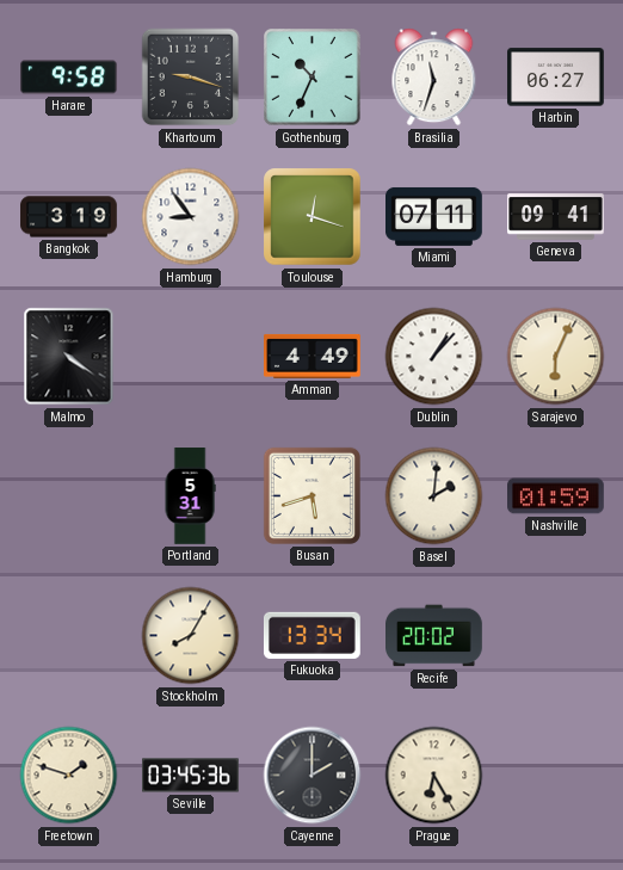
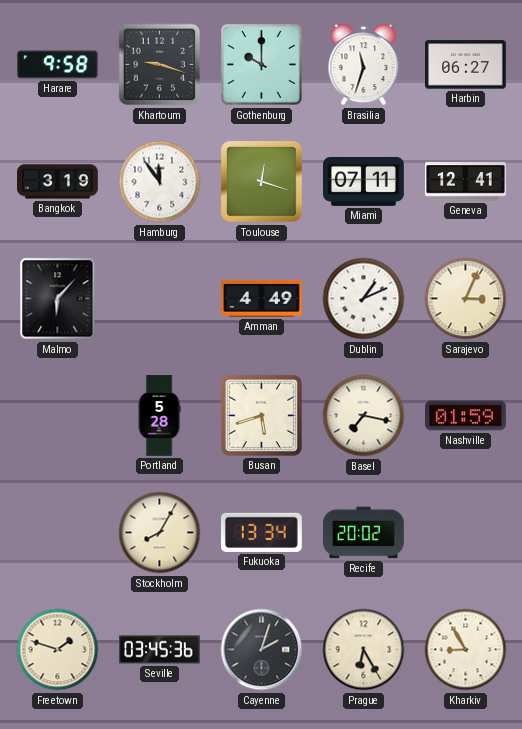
Gothenburg: 10:34 -> 10:00 (262, 65)
Hamburg: 8:54 -> 11:54 (160, 182)
Geneva: 09:41 -> 12:41 (466, 182)
Malmo: 4:21 -> 6:07 (58, 299)
Dublin: 1:07 -> 1:11 (364, 299)
Sarajevo: 6:04 -> 3:04 (466, 299)
Portland: 5:31 -> 5:28 (159, 416)
Basel: 2:01 -> 7:17 (364, 416)
Cayenne: 2:00 -> 2:03 (262, 650)
Kharkiv: none -> 8:55 (466, 650)
